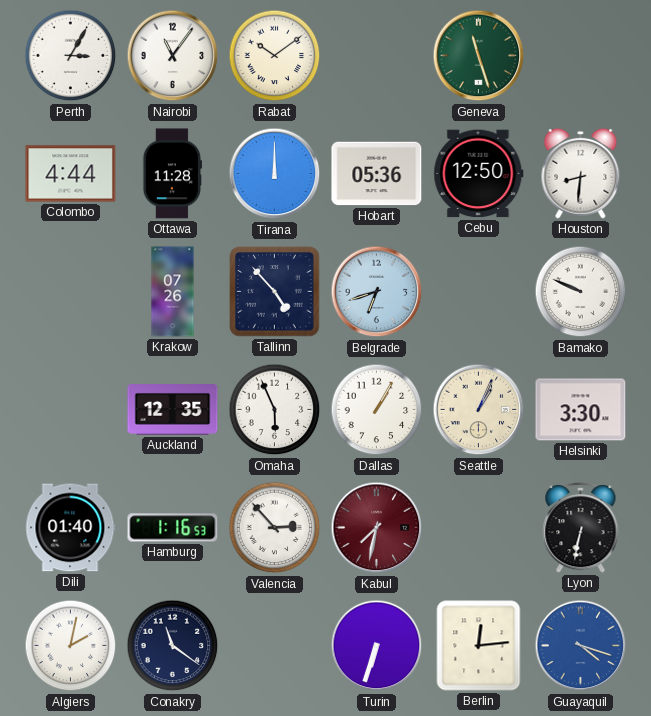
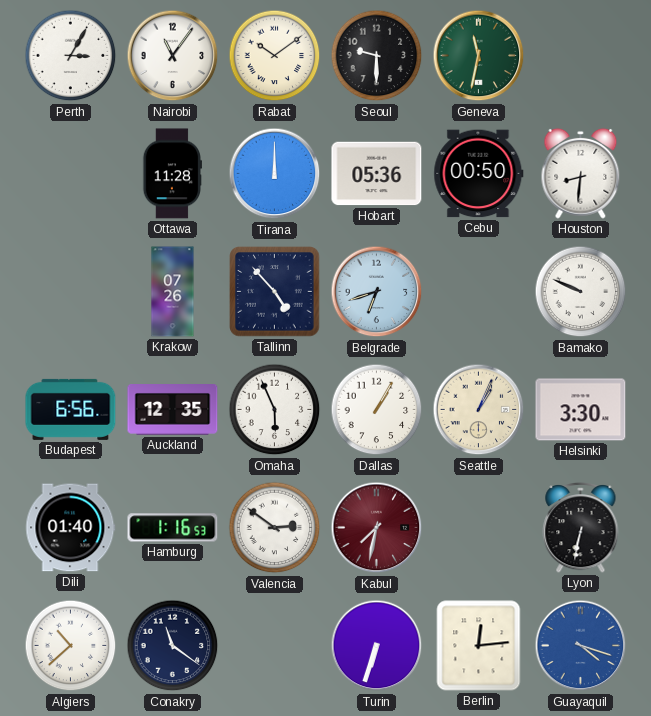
Seoul: none -> 9:30 (377, 56)
Geneva: 11:27 -> 11:32 (479, 56)
Colombo: 4:44 -> none (71, 174)
Cebu: 12:50 -> 00:50 (479, 174)
Budapest: none -> 6:56 (71, 409)
Valencia: 2:53 -> 2:51 (275, 528)
Algiers: 2:02 -> 10:38 (71, 646)
